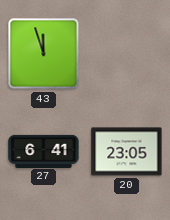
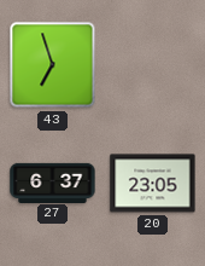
43: 11:57 -> 6:57 (53, 65)
27: 6:41 -> 6:37 (53, 183)
